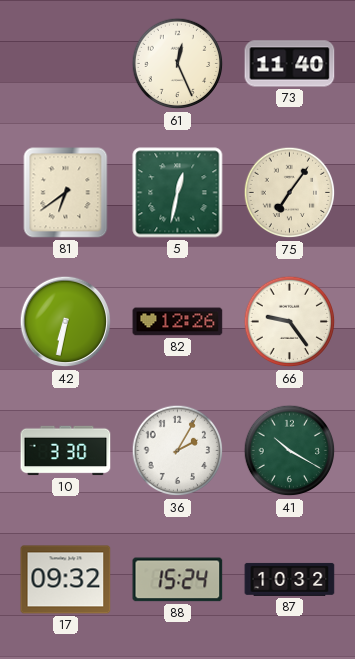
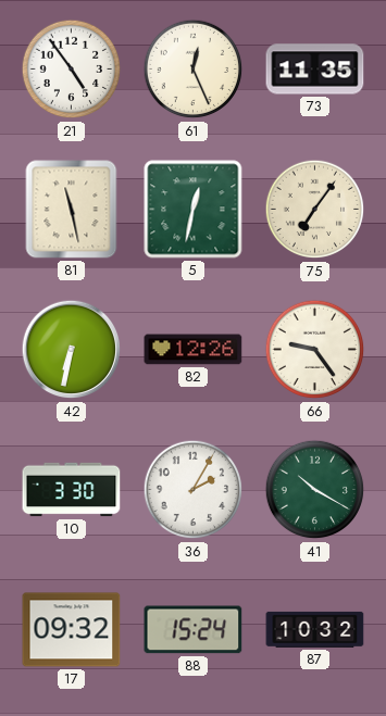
21: none -> 4:54 (72, 70)
73: 11:40 -> 11:35 (315, 70)
81: 6:39 -> 11:28 (72, 210)
